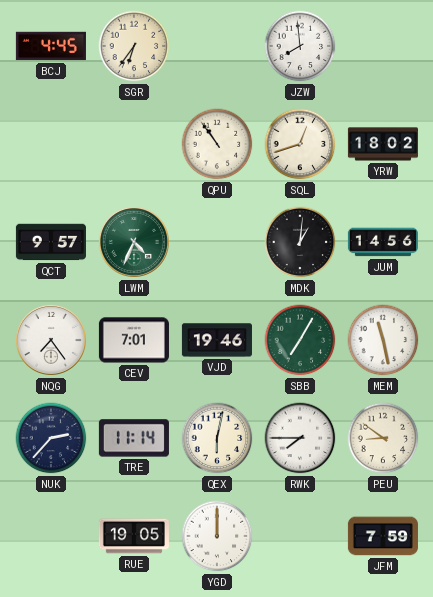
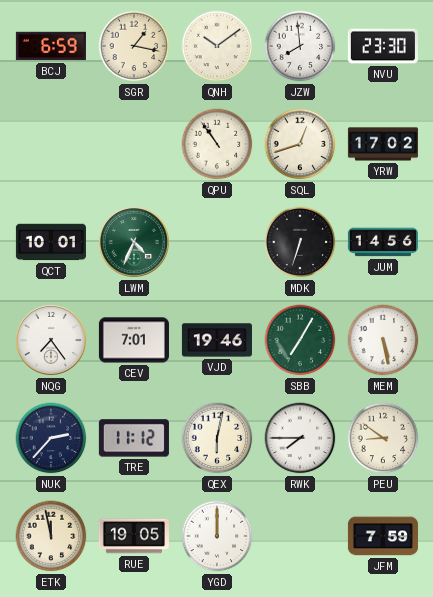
BCJ: 4:45 -> 6:59 (51, 46)
SGR: 6:36 -> 1:17 (134, 46)
QNH: none -> 10:09 (217, 46)
NVU: none -> 23:30 (383, 46)
YRW: 18:02 -> 17:02 (383, 144)
QCT: 9:57 -> 10:01 (51, 242)
MDK: 1:01 -> 6:33 (300, 242)
MEM: 11:28 -> 5:28 (383, 340)
TRE: 11:14 -> 11:12 (134, 438)
ETK: none -> 11:58 (51, 536)
